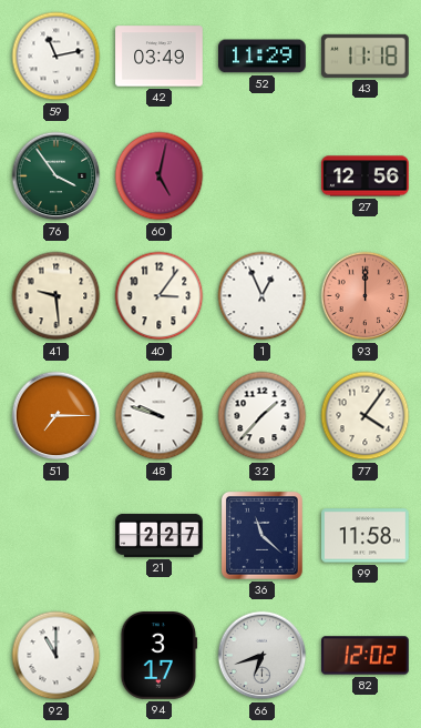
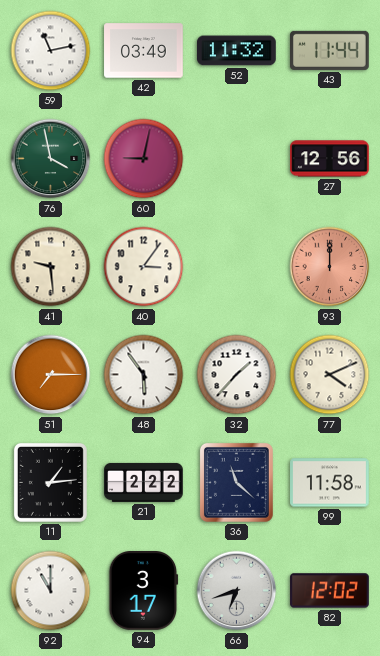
52: 11:29 -> 11:32 (237, 51)
43: 11:18 -> 11:44 (330, 50)
76: 3:54 -> 3:58 (51, 159)
60: 5:02 -> 9:02 (144, 159)
1: 12:56 -> none (263, 296)
48: 9:48 -> 5:54 (144, 375)
77: 4:06 -> 4:11 (330, 375)
11: none -> 1:14 (50, 482)
21: 2:27 -> 2:22 (144, 482)
